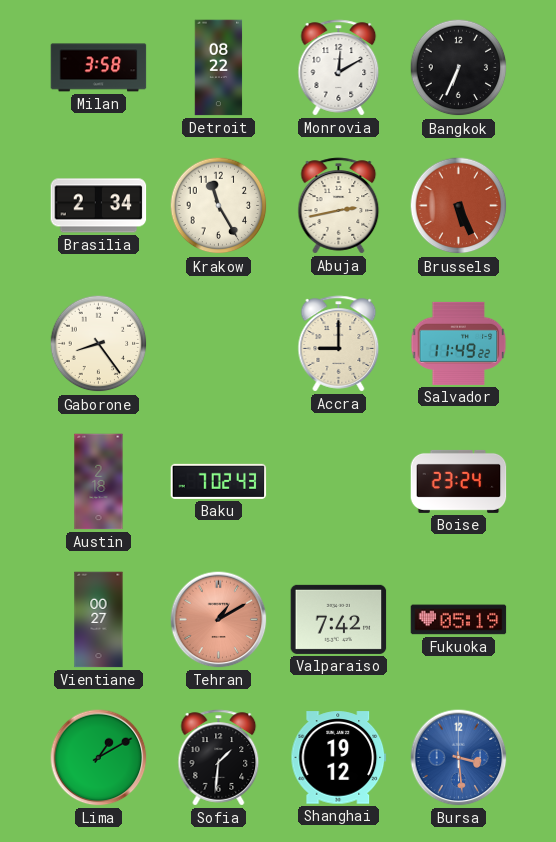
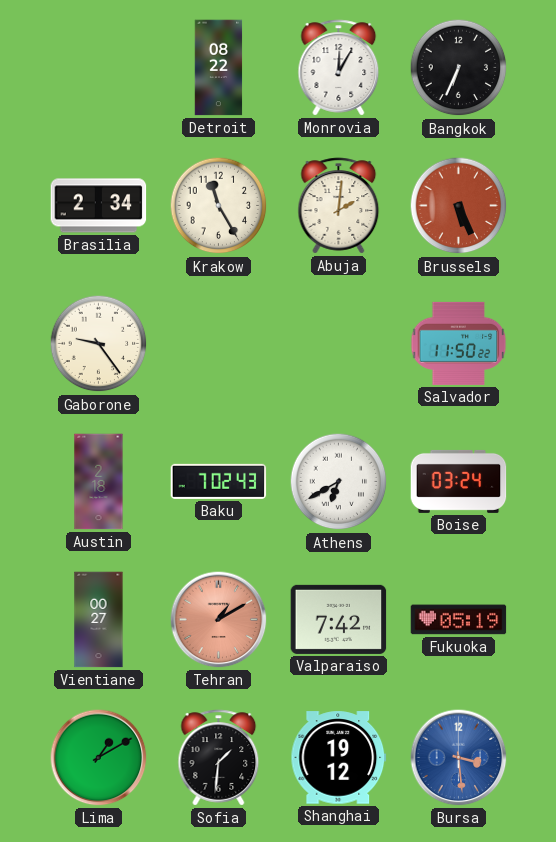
Milan: 3:58 -> none (99, 68)
Monrovia: 12:10 -> 12:05 (339, 68)
Abuja: 2:43 -> 2:01 (339, 206)
Gaborone: 8:24 -> 9:24 (99, 344)
Accra: 9:00 -> none (339, 344)
Salvador: 11:49 -> 11:50 (459, 343)
Athens: none -> 6:40 (339, 482)
Boise: 23:24 -> 03:24 (459, 481)
